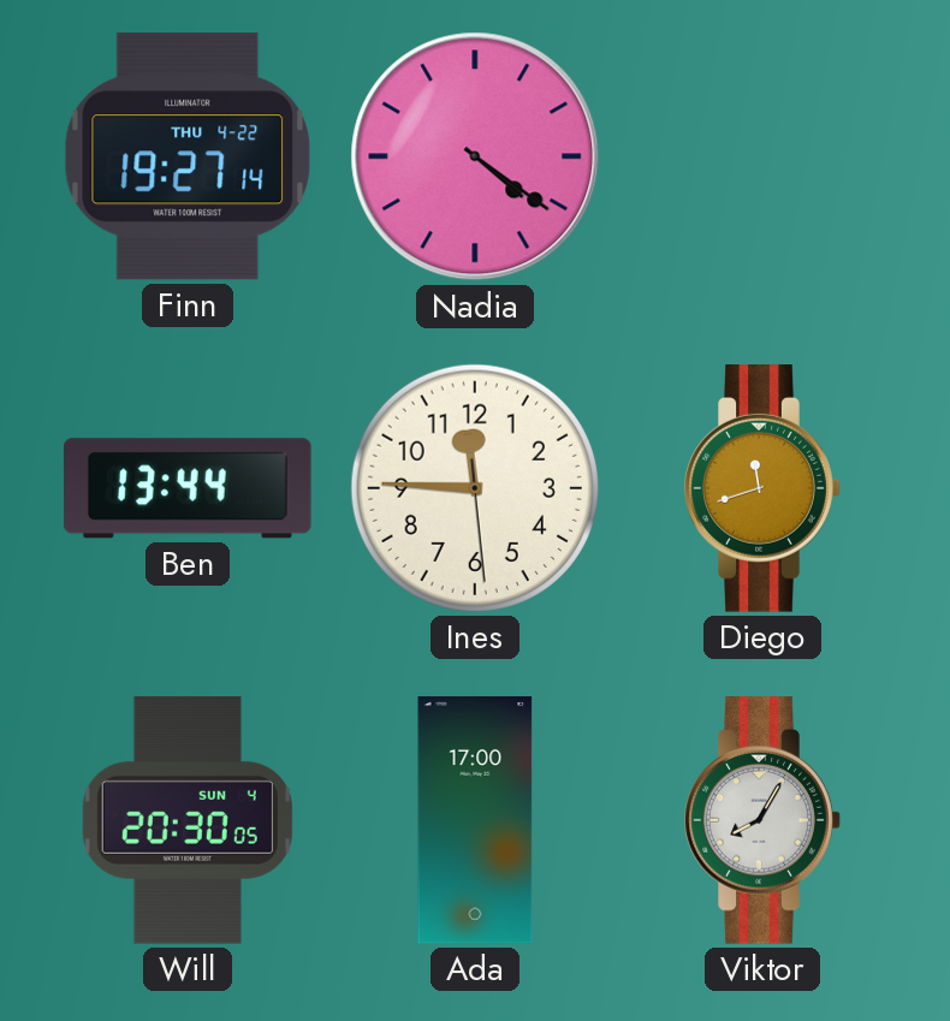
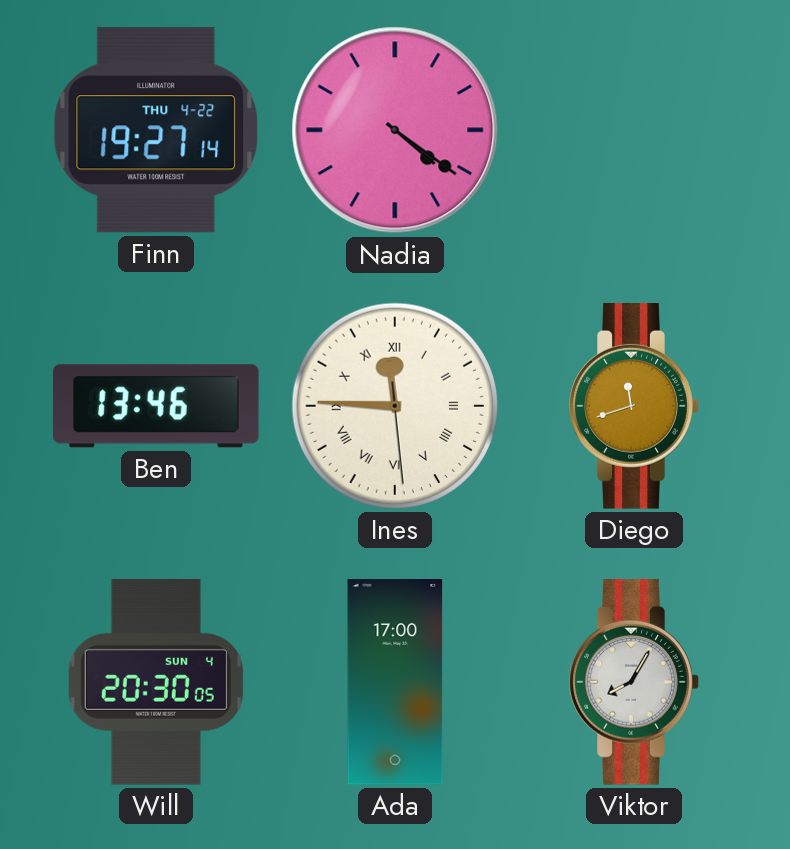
Ben: 13:44 -> 13:46 (156, 406)
Ines numerals: Arabic -> Roman (395, 406)
